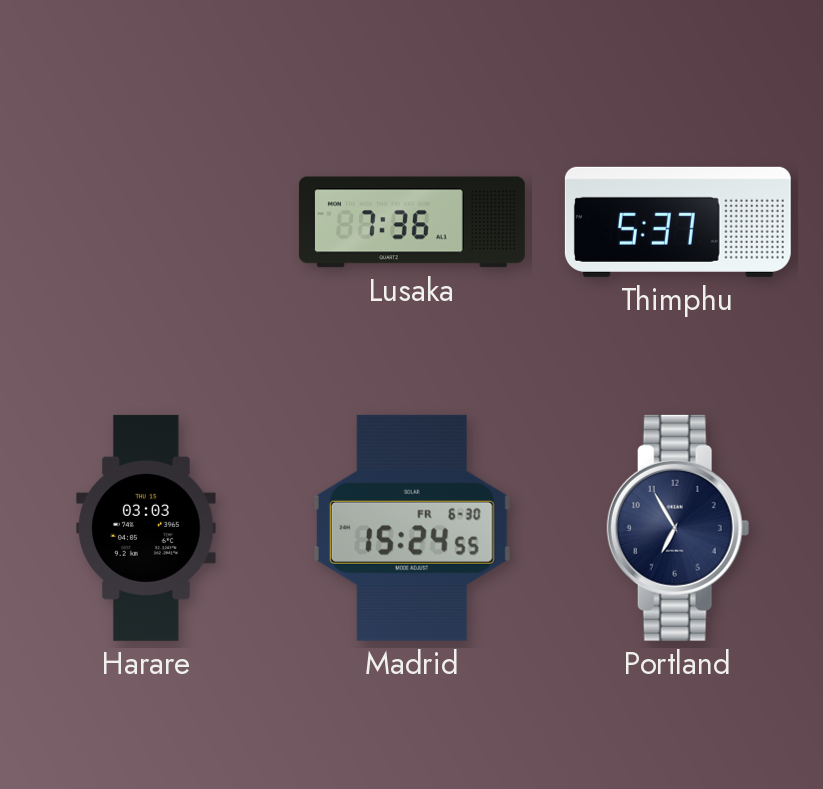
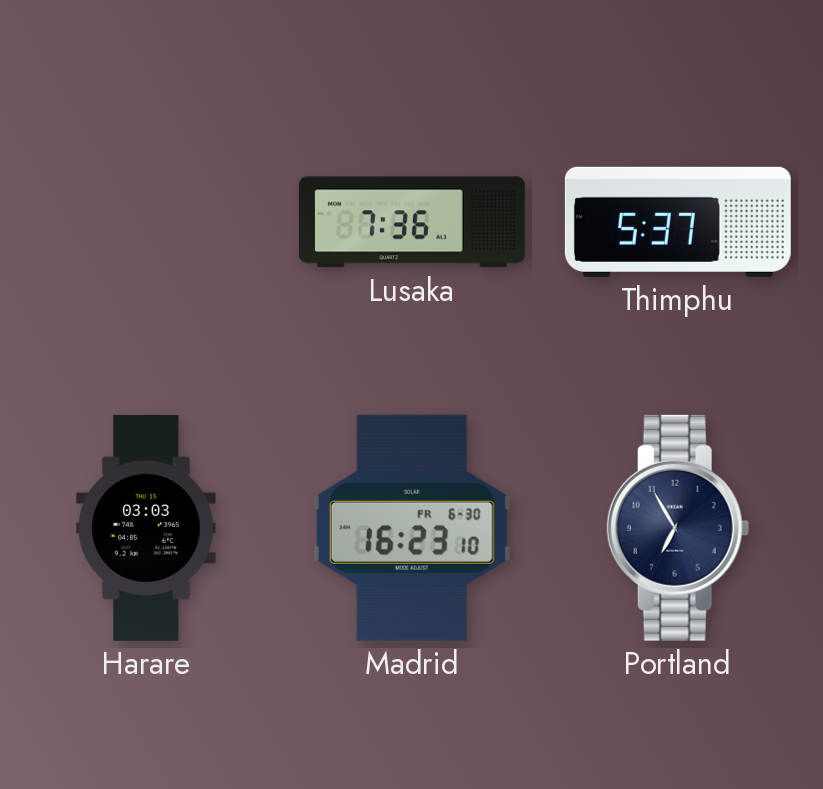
Madrid: 15:24 -> 16:23 (412, 528)
